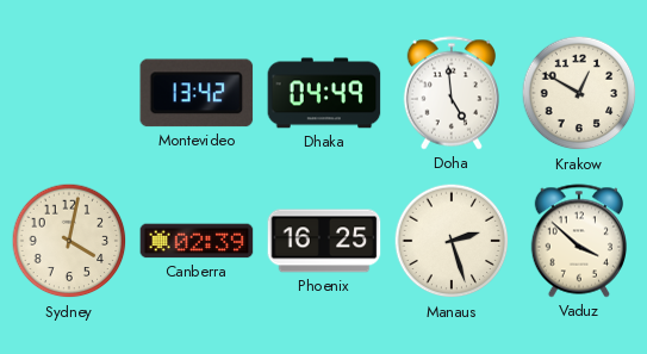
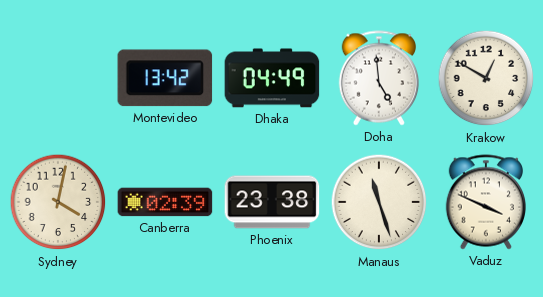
Phoenix: 16:25 -> 23:38 (272, 202)
Manaus: 2:27 -> 11:27 (379, 202)
Vaduz: 3:52 -> 3:49 (485, 202)
